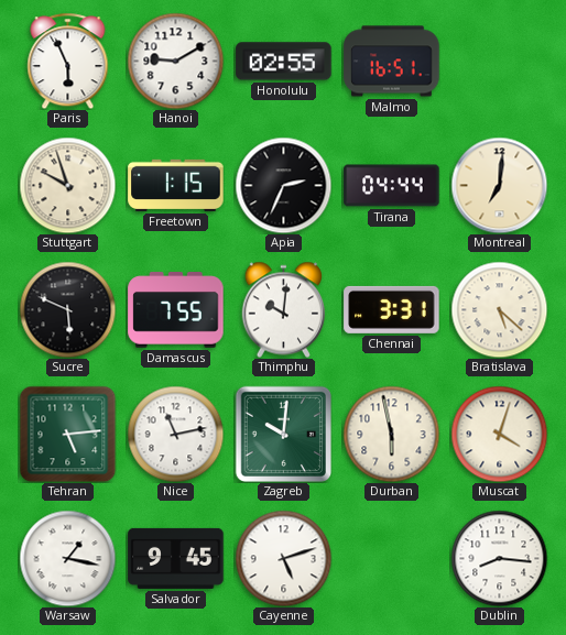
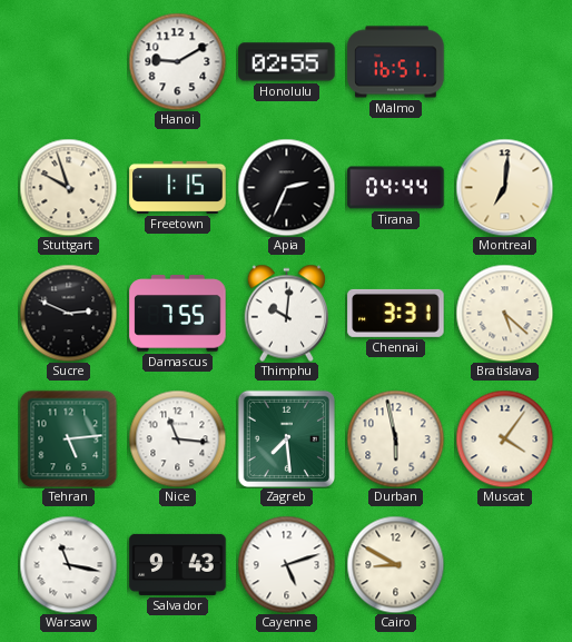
Paris: 5:56 -> none (68, 61)
Sucre: 5:49 -> 2:49 (68, 313)
Nice: 11:13 -> 11:16 (177, 438)
Zagreb: 10:01 -> 7:29 (286, 438)
Muscat: 4:03 -> 4:06 (504, 438)
Warsaw: 1:17 -> 11:17 (68, 564)
Salvador: 9:45 -> 9:43 (178, 564)
Cairo: none -> 8:50 (395, 564)
Dublin: 8:16 -> none (499, 558)
